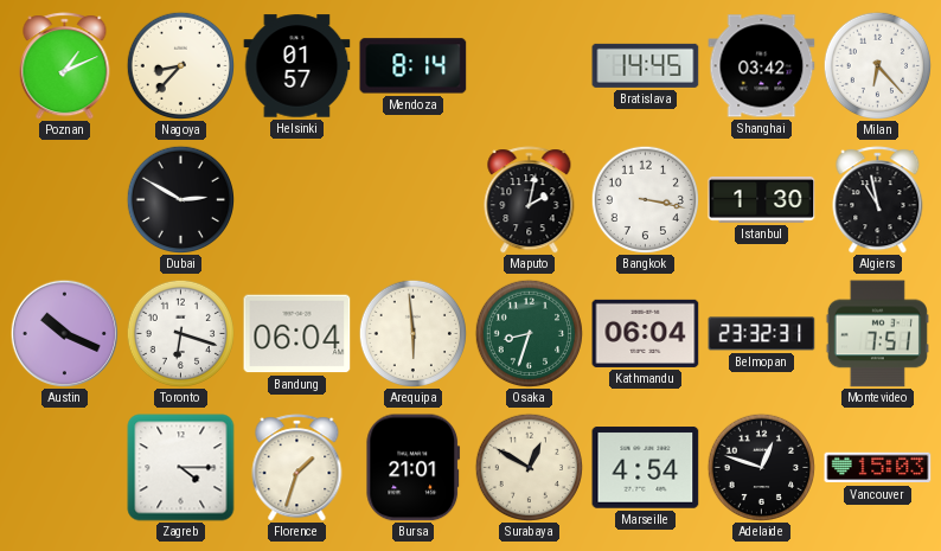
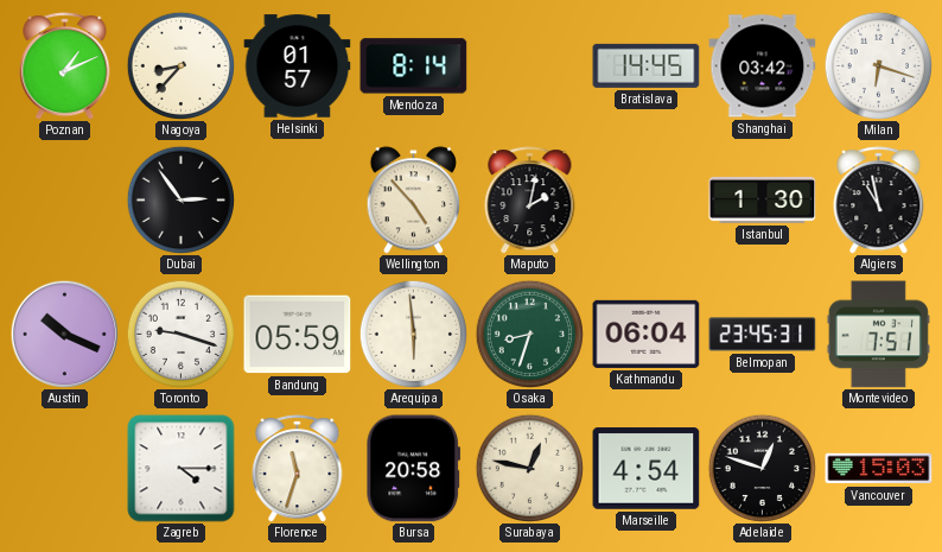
Milan: 6:23 -> 6:18 (878, 65)
Dubai: 2:50 -> 2:54 (180, 199)
Wellington: none -> 4:53 (414, 201)
Bangkok: 3:17 -> none (645, 199)
Toronto: 6:18 -> 9:18 (180, 334)
Bandung: 06:04 -> 05:59 (298, 335)
Belmopan: 23:32 -> 23:45 (763, 335)
Florence: 1:33 -> 11:33 (298, 469)
Bursa: 21:01 -> 20:58 (414, 469)
Surabaya: 12:50 -> 12:47 (529, 468)
